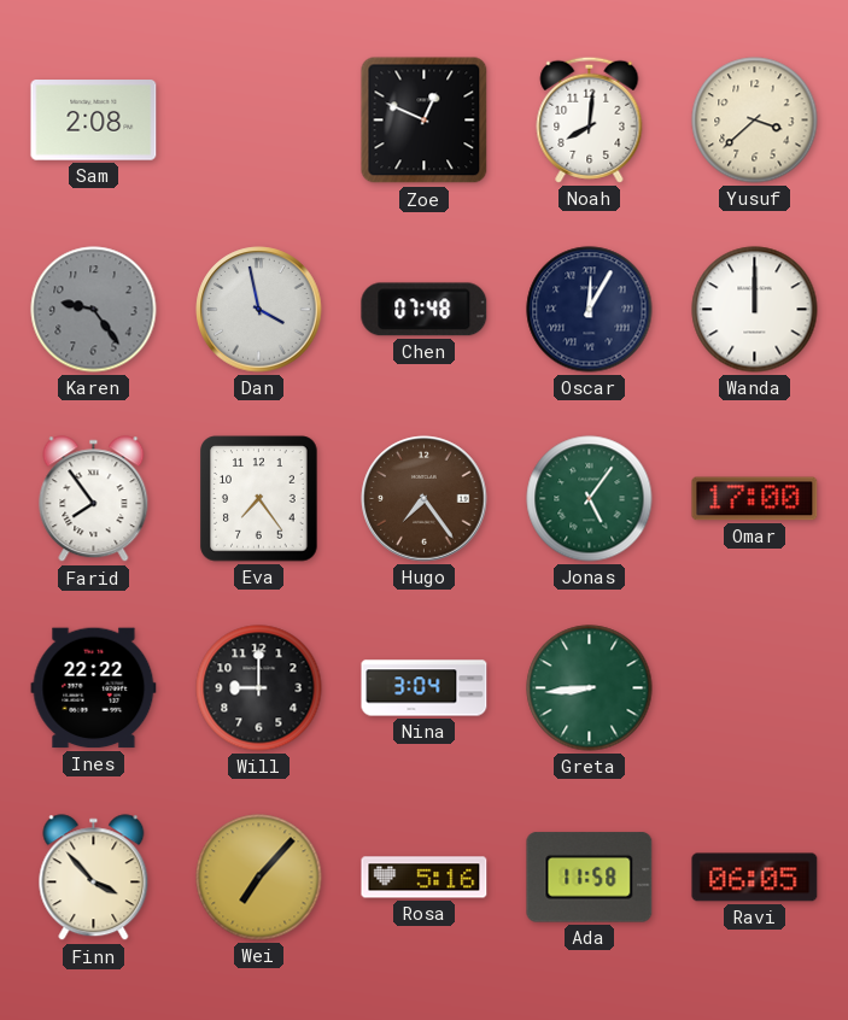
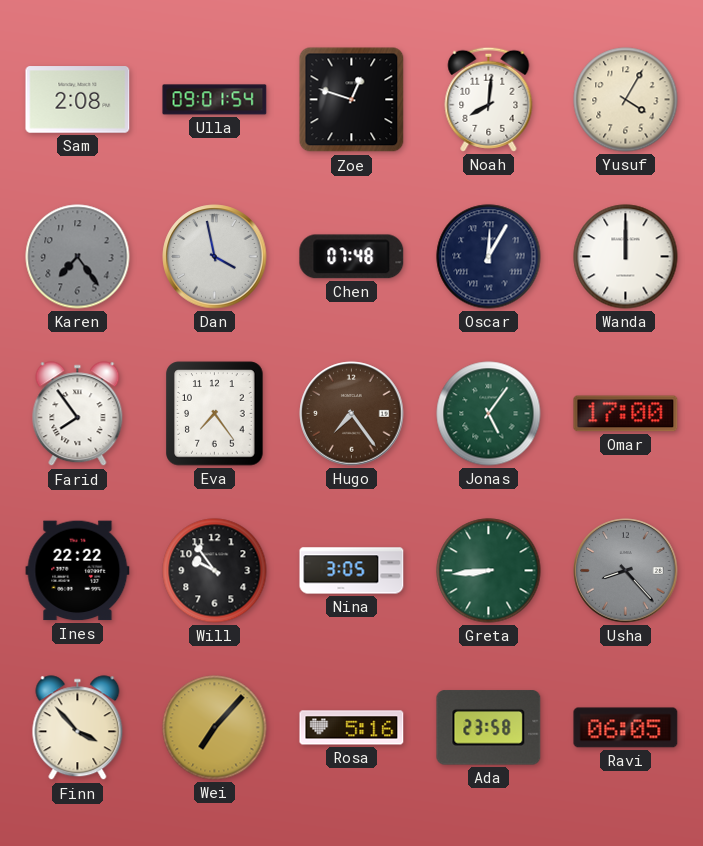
Ulla: none -> 09:01 (215, 100)
Zoe: 12:49 -> 12:48 (352, 100)
Yusuf: 3:38 -> 4:05 (626, 100)
Karen: 9:24 -> 7:24 (78, 257)
Will: 9:00 -> 9:54 (215, 571)
Nina: 3:04 -> 3:05 (352, 571)
Usha: none -> 8:23 (626, 571)
Ada: 11:58 -> 23:58 (489, 728)
